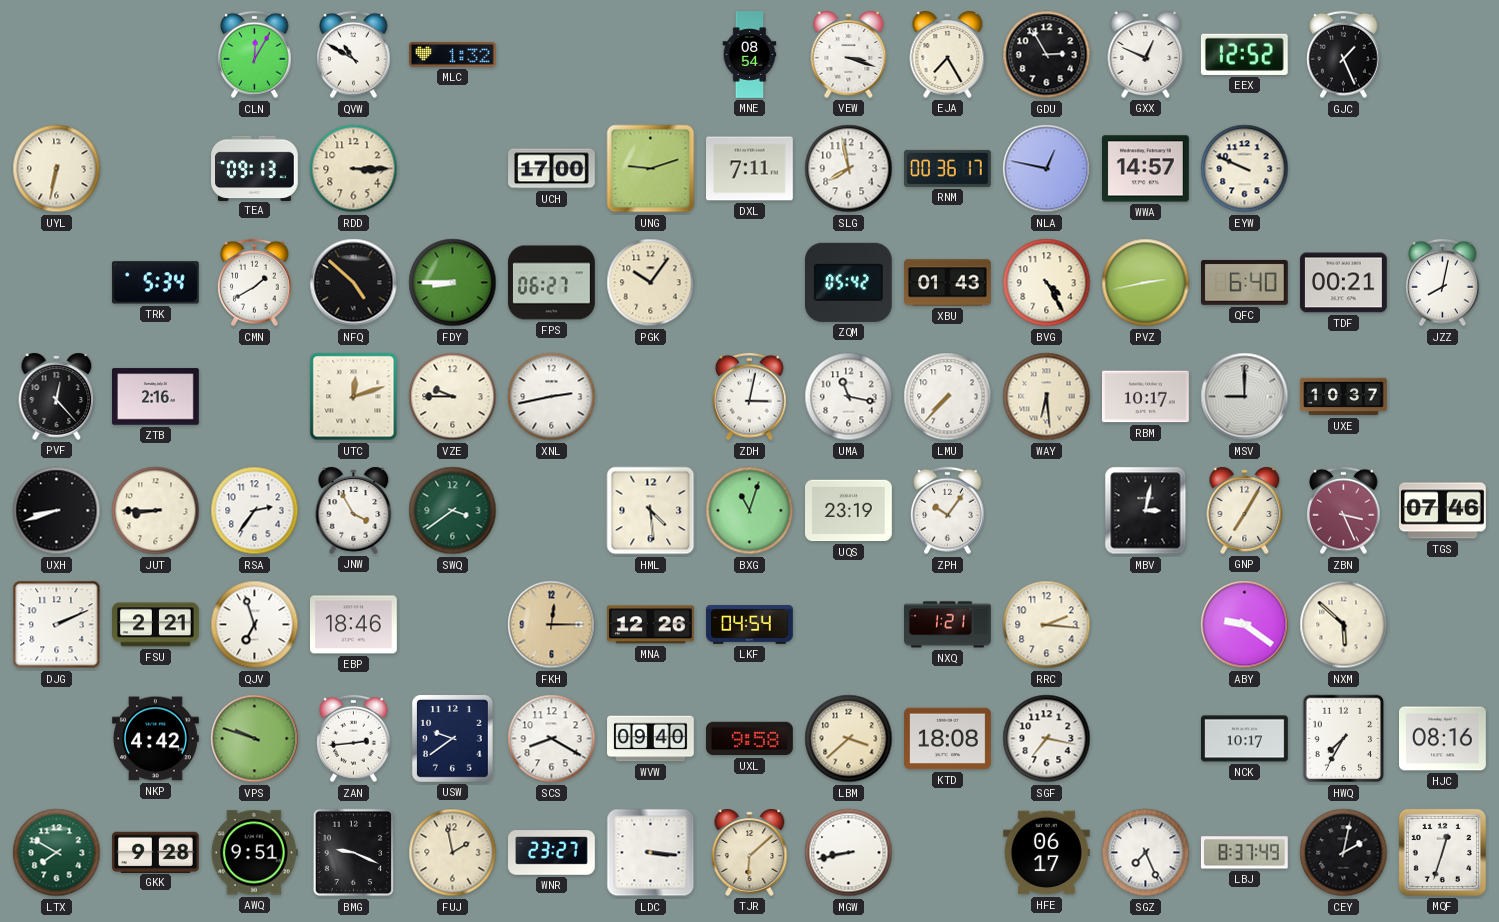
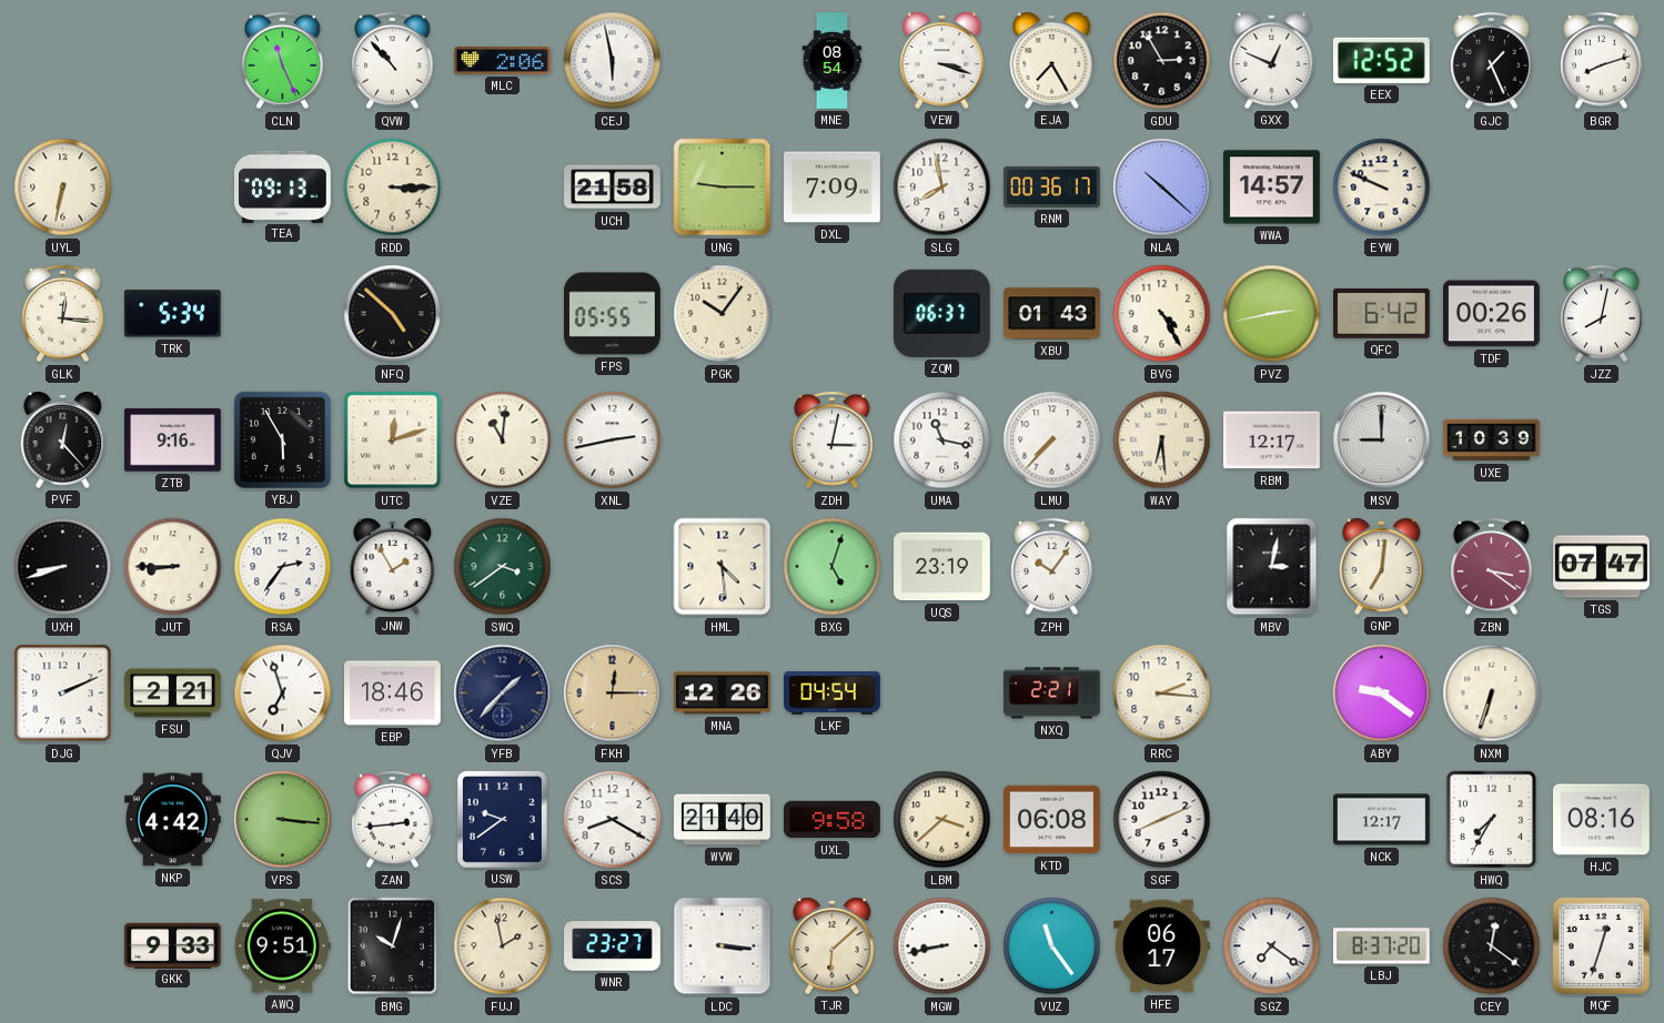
CLN: 12:05 -> 11:26 (283, 61)
QVW: 10:50 -> 10:53 (393, 61)
MLC: 1:32 -> 2:06 (503, 61)
CEJ: none -> 5:58 (613, 61)
BGR: none -> 8:12 (1602, 61)
UCH: 17:00 -> 21:58 (613, 188)
UNG: 9:12 -> 9:15 (723, 188)
DXL: 7:11 -> 7:09 (833, 188)
NLA: 12:47 -> 10:22 (1162, 188)
GLK: none -> 12:16 (63, 314)
CMN: 1:40 -> none (255, 283)
FDY: 8:45 -> none (453, 283)
FPS: 06:27 -> 05:55 (613, 314)
ZQM: 05:42 -> 06:37 (941, 313)
QFC: 6:40 -> 6:42 (1382, 313)
TDF: 00:21 -> 00:26 (1492, 314)
ZTB: 2:16 -> 9:16 (173, 440)
YBJ: none -> 5:55 (282, 439)
VZE: 9:45 -> 11:01 (503, 440)
RBM: 10:17 -> 12:17 (1272, 440)
UXE: 10:37 -> 10:39 (1492, 440)
JNW: 3:55 -> 1:55 (393, 566)
BXG: 11:03 -> 5:03 (833, 567)
GNP: 7:05 -> 7:01 (1382, 566)
ZBN: 3:26 -> 3:21 (1492, 567)
TGS: 07:46 -> 07:47 (1602, 567)
YFB: none -> 1:37 (503, 693)
NXQ: 1:21 -> 2:21 (1052, 693)
NXM: 5:52 -> 6:33 (1492, 693)
VPS: 9:48 -> 3:16 (283, 820)
WVW: 09:40 -> 21:40 (723, 820)
KTD: 18:08 -> 06:08 (1052, 820)
SGF: 7:17 -> 8:11 (1162, 820)
NCK: 10:17 -> 12:17 (1382, 820)
LTX: 7:50 -> none (57, 853)
GKK: 9:28 -> 9:33 (173, 945)
BMG: 9:19 -> 10:03 (393, 946)
VUZ: none -> 11:24 (1052, 946)
SGZ: 7:26 -> 7:21 (1272, 946)
LBJ: 8:37:49 -> 8:37:20 (1381, 946)
CEY: 2:02 -> 12:21 (1492, 946)
